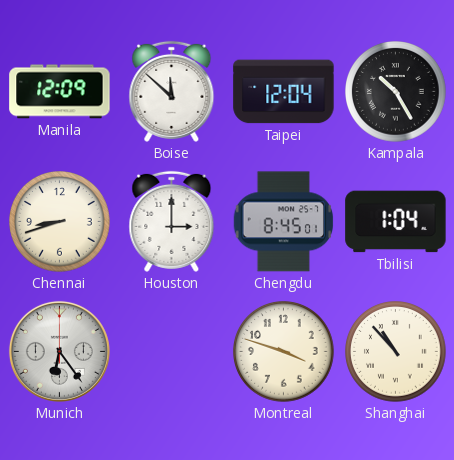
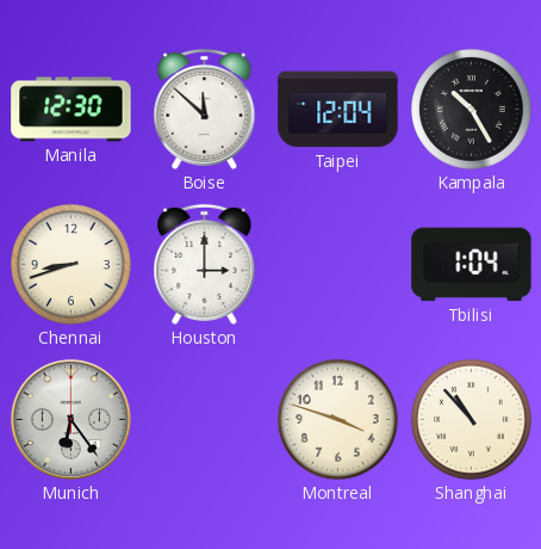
Manila: 12:09 -> 12:30 (71, 110)
Chengdu: 8:45 -> none (283, 222)
